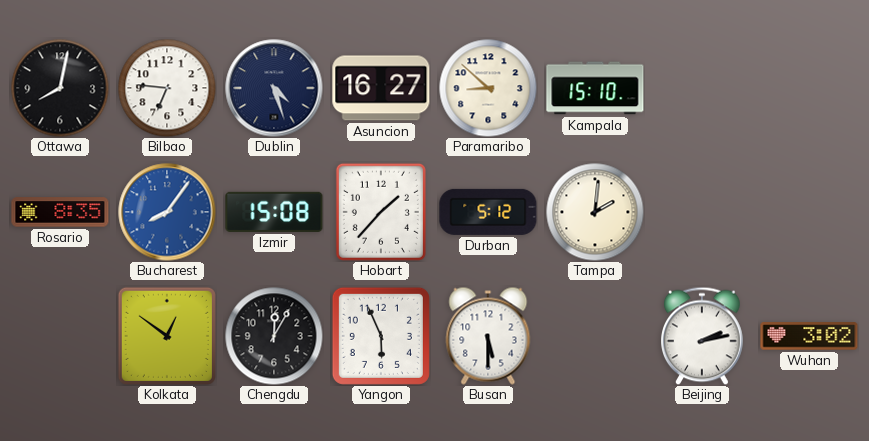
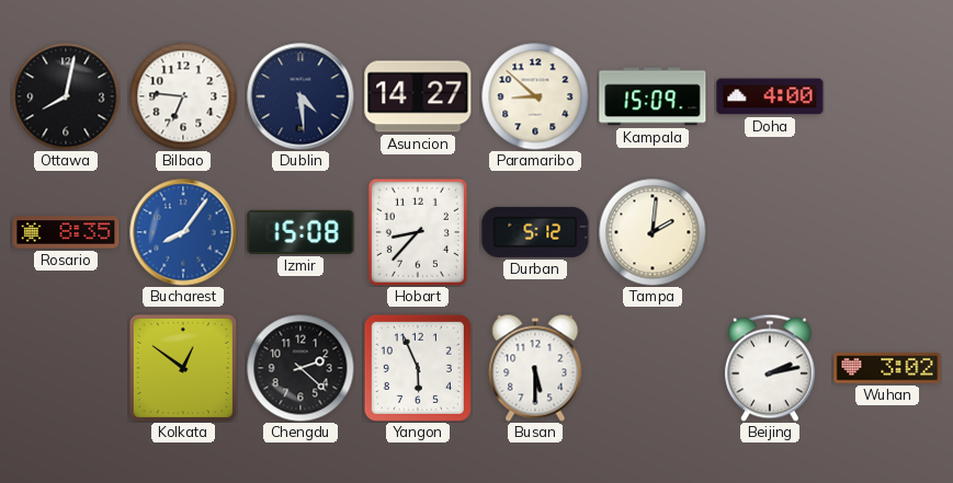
Dublin: 4:27 -> 4:29 (300, 96)
Asuncion: 16:27 -> 14:27 (418, 96)
Kampala: 15:10 -> 15:09 (653, 96)
Doha: none -> 4:00 (770, 96)
Hobart: 1:37 -> 8:37 (418, 232)
Chengdu: 12:05 -> 2:22 (300, 368)
